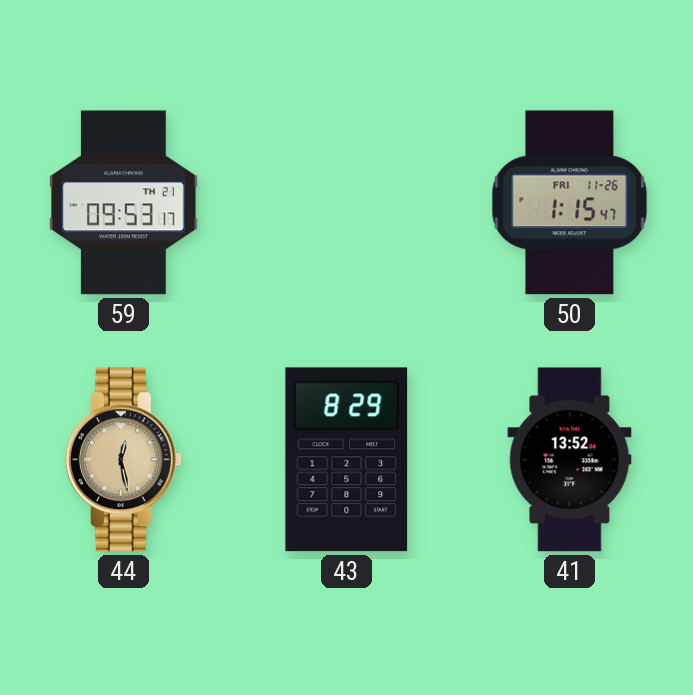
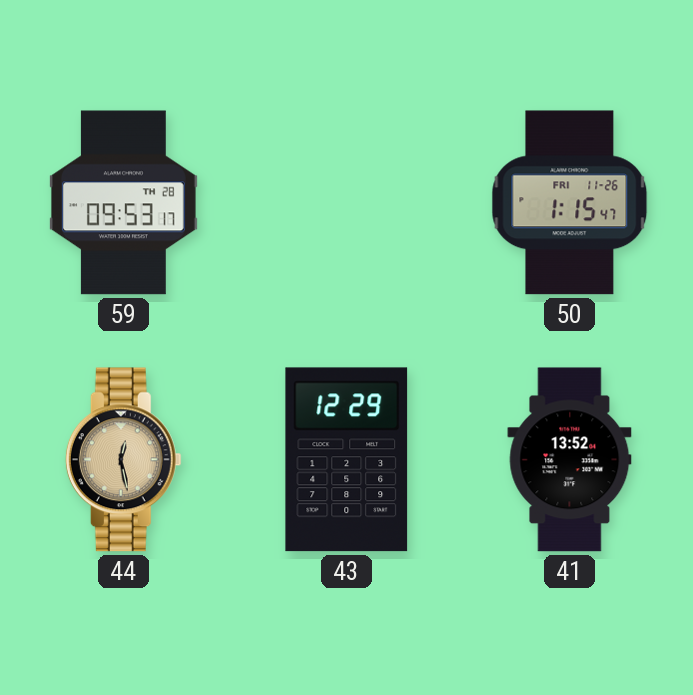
59 date: TH 21 -> TH 28 (123, 203)
43: 8:29 -> 12:29 (347, 460)
